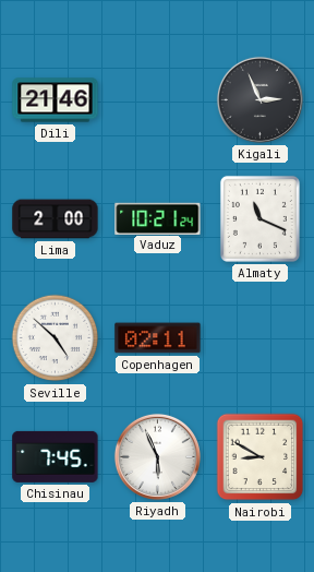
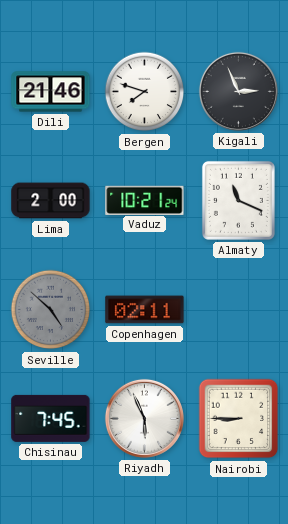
Bergen: none -> 7:48 (145, 92)
Seville dial: white -> grey (51, 310)
Nairobi: 8:50 -> 8:45 (239, 419)
